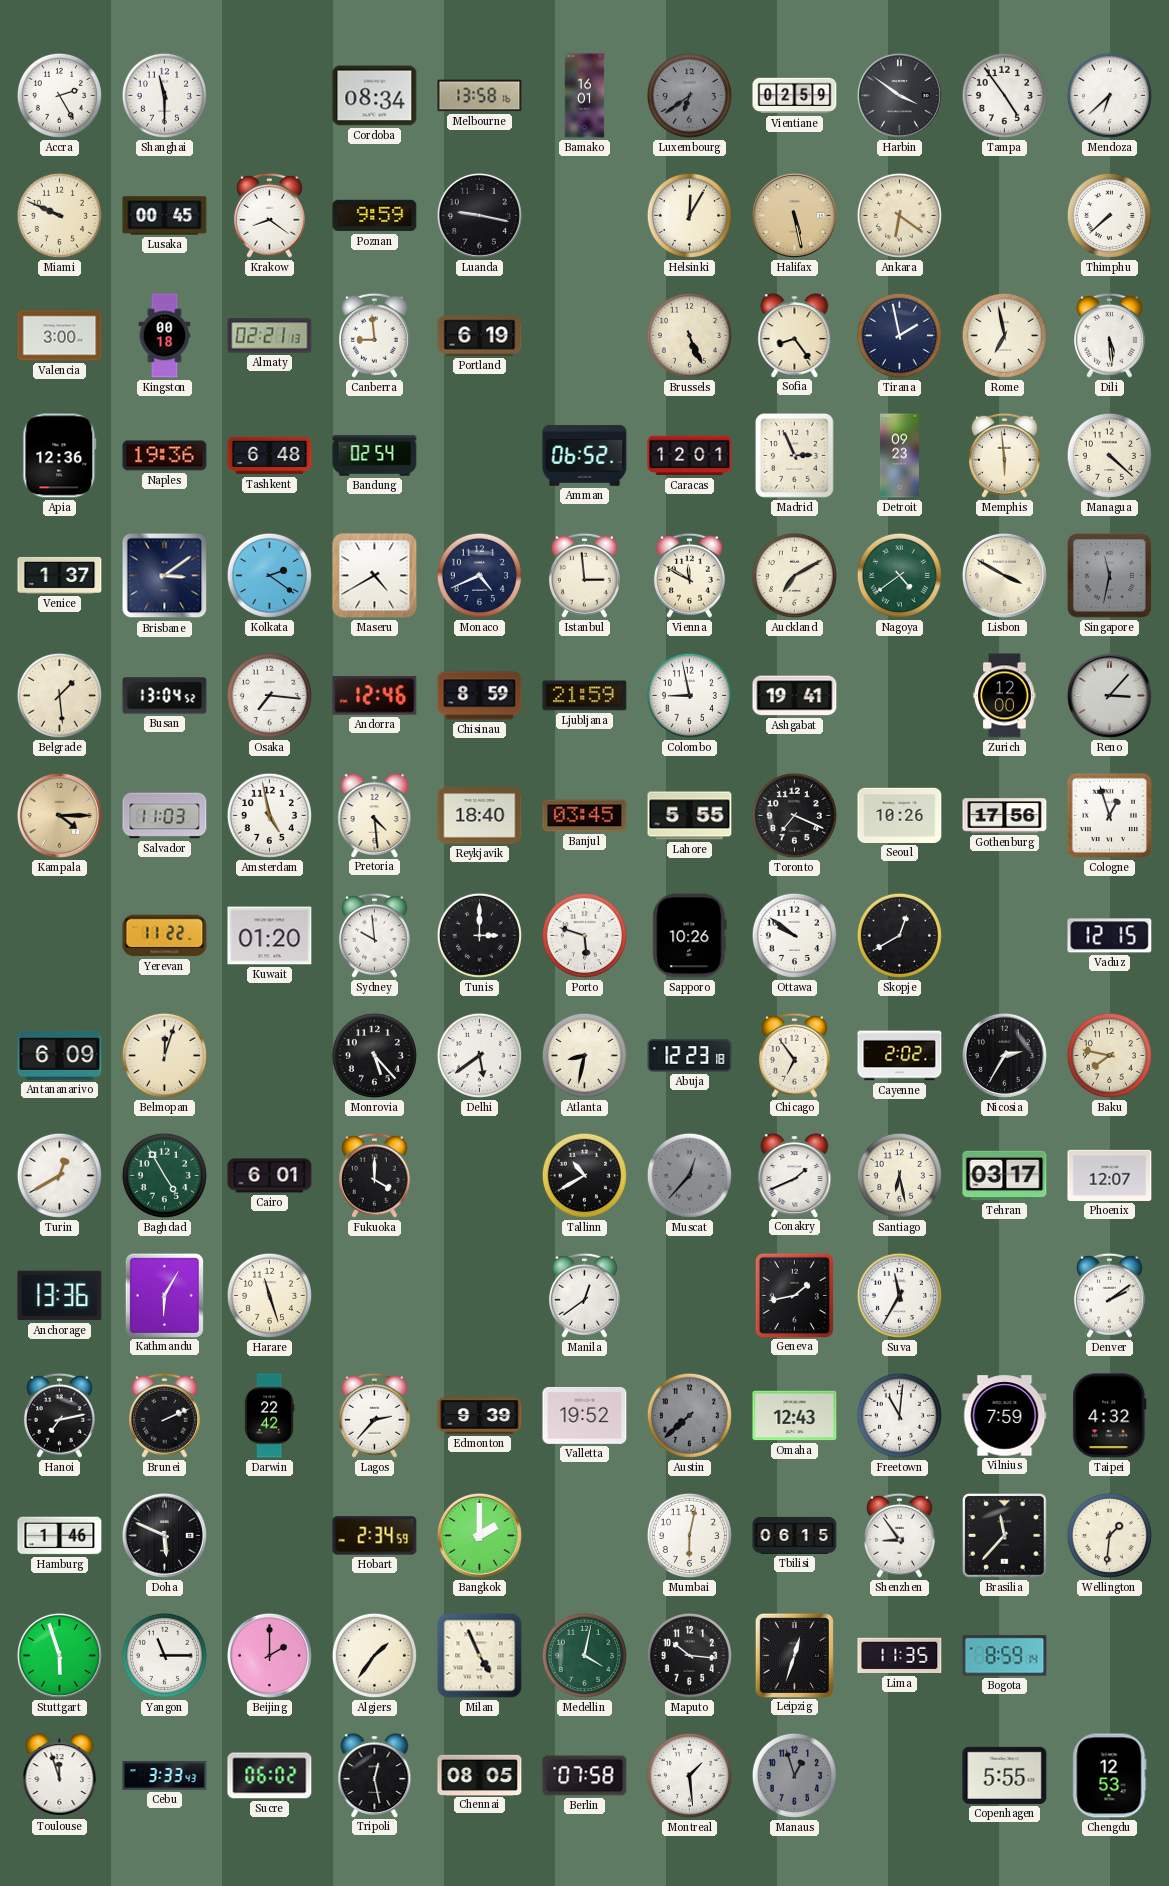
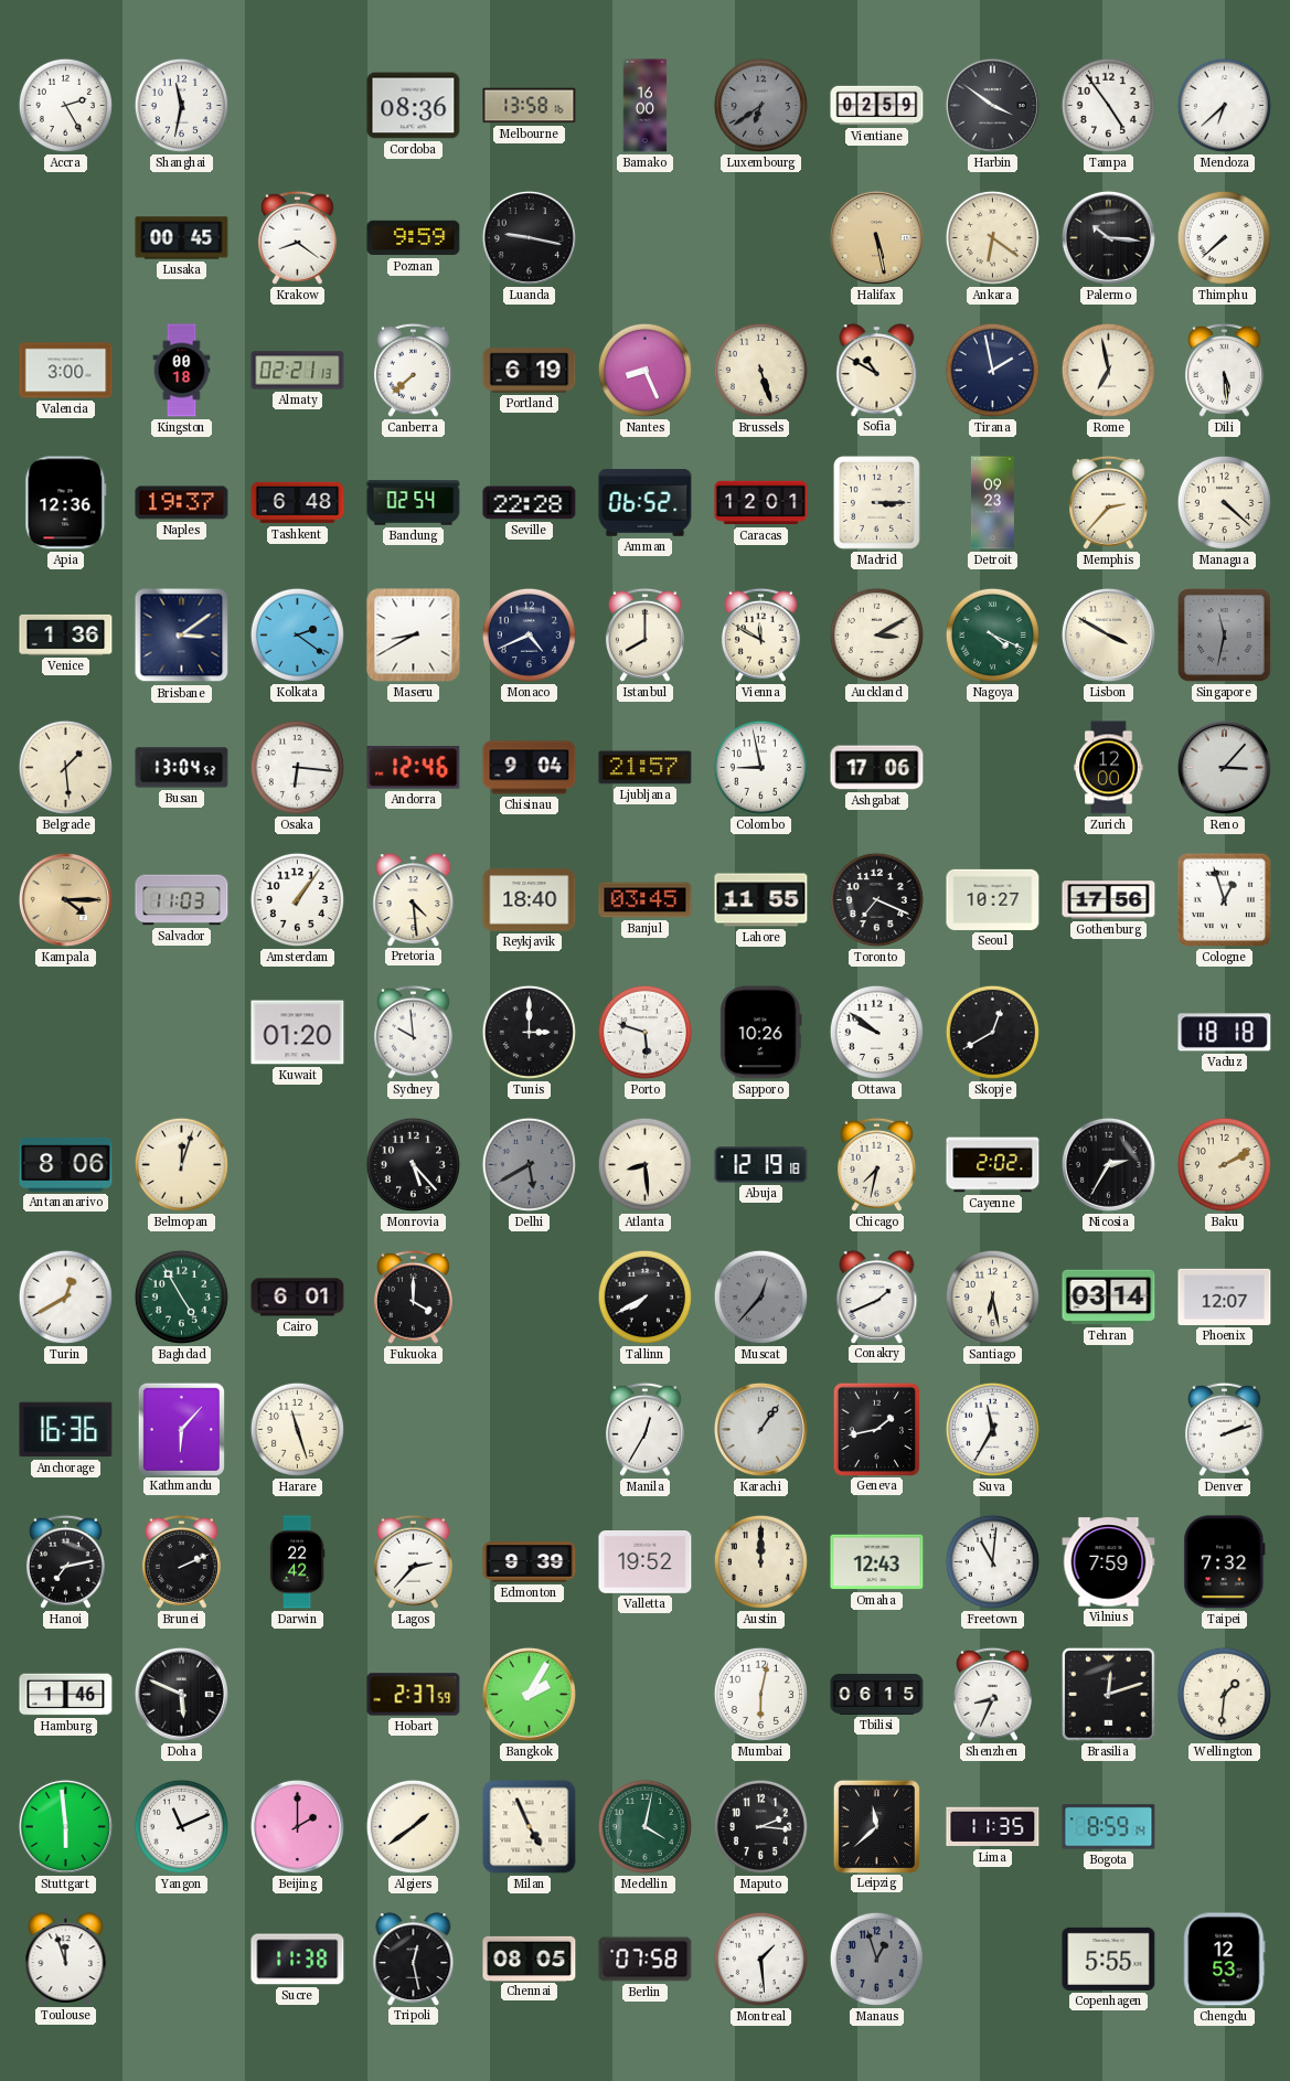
Shanghai: 11:30 -> 11:32 (181, 105)
Cordoba: 08:34 -> 08:36 (414, 106)
Bamako: 16:01 -> 16:00 (646, 106)
Miami: 9:49 -> none (59, 215)
Helsinki: 12:05 -> none (689, 215)
Palermo: none -> 10:16 (1108, 237)
Canberra: 8:59 -> 7:38 (413, 370)
Nantes: none -> 8:26 (644, 370)
Brussels: 5:26 -> 5:27 (760, 370)
Sofia: 8:24 -> 10:50 (877, 370)
Naples: 19:36 -> 19:37 (182, 503)
Seville: none -> 22:28 (530, 503)
Madrid: 2:56 -> 3:15 (877, 503)
Memphis: 5:59 -> 2:37 (1108, 502)
Venice: 1:37 -> 1:36 (66, 634)
Maseru: 4:40 -> 8:40 (414, 636)
Istanbul: 2:59 -> 8:00 (644, 634)
Auckland: 7:10 -> 3:10 (876, 634)
Nagoya: 4:39 -> 4:19 (992, 634)
Osaka: 7:16 -> 6:16 (297, 767)
Chisinau: 8:59 -> 9:04 (530, 768)
Ljubljana: 21:59 -> 21:57 (646, 768)
Ashgabat: 19:41 -> 17:06 (877, 768)
Amsterdam: 4:58 -> 1:06 (297, 899)
Lahore: 5:55 -> 11:55 (761, 900)
Seoul: 10:26 -> 10:27 (993, 899)
Yerevan: 11:22 -> none (165, 936)
Vaduz: 12:15 -> 18:18 (1225, 1033)
Antananarivo: 6:09 -> 8:06 (66, 1164)
Delhi: 5:39 -> 5:40 (529, 1164)
Delhi dial: white -> grey (529, 1164)
Atlanta: 8:32 -> 8:29 (644, 1164)
Abuja: 12:23 -> 12:19 (761, 1165)
Chicago: 6:54 -> 7:32 (876, 1164)
Baku: 7:47 -> 2:10 (1224, 1164)
Tallinn: 10:40 -> 7:40 (644, 1296)
Tehran: 03:17 -> 03:14 (1109, 1298)
Anchorage: 13:36 -> 16:36 (66, 1430)
Kathmandu: 6:05 -> 6:07 (181, 1429)
Manila: 12:39 -> 12:35 (644, 1429)
Karachi: none -> 1:06 (760, 1429)
Denver: 2:09 -> 2:12 (1224, 1429)
Austin: 7:38 -> 12:00 (760, 1561)
Austin dial: grey -> cream (760, 1561)
Taipei: 4:32 -> 7:32 (1225, 1562)
Hobart: 2:34 -> 2:37 (414, 1695)
Bangkok: 2:00 -> 2:05 (529, 1694)
Shenzhen: 8:54 -> 8:34 (992, 1694)
Brasilia: 11:37 -> 12:12 (1108, 1694)
Stuttgart: 5:57 -> 5:59 (65, 1826)
Yangon: 11:15 -> 11:11 (181, 1826)
Algiers: 1:36 -> 1:39 (413, 1826)
Maputo: 10:16 -> 2:16 (760, 1826)
Leipzig: 12:33 -> 11:38 (876, 1826)
Cebu: 3:33 -> none (165, 1776)
Sucre: 06:02 -> 11:38 (298, 1960)
